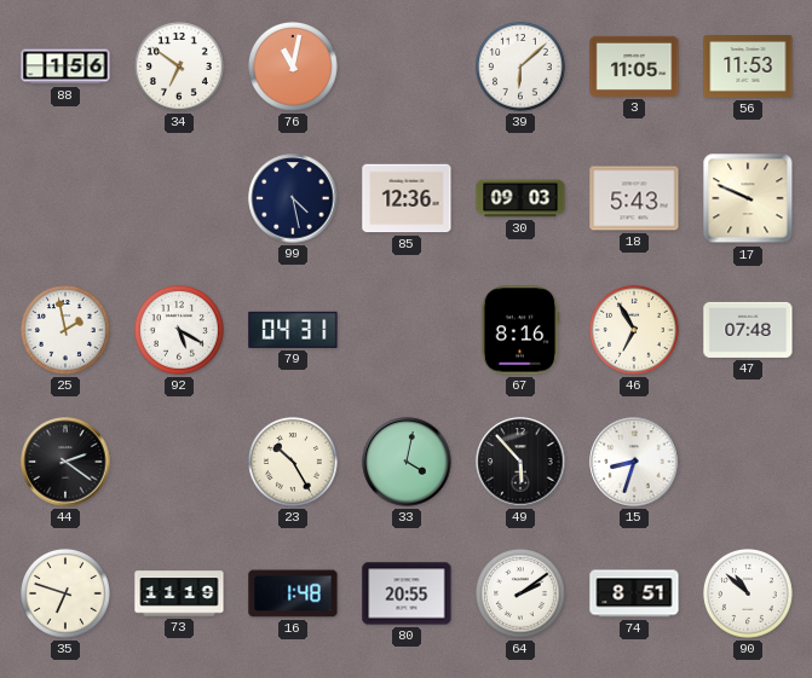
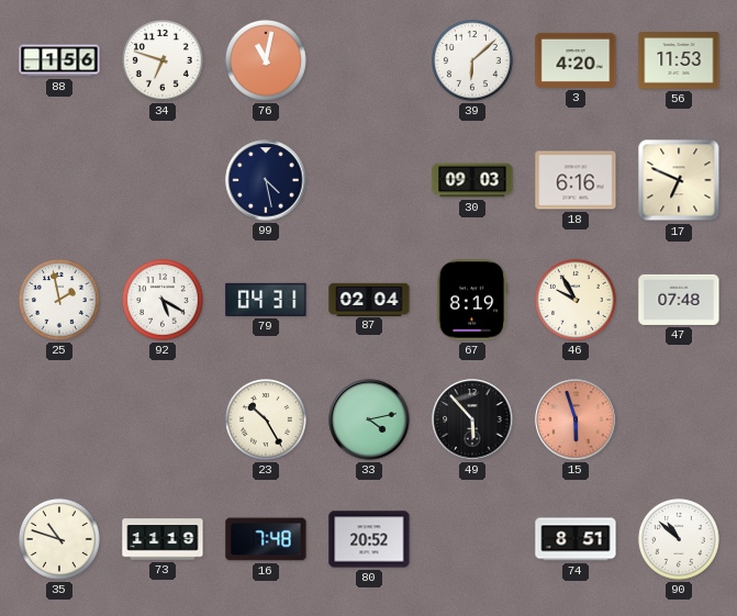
34: 6:51 -> 6:48 (163, 60)
3: 11:05 -> 4:20 (576, 60)
85: 12:36 -> none (407, 198)
18: 5:43 -> 6:16 (576, 180)
17: 9:49 -> 6:49 (679, 180)
87: none -> 02:04 (369, 299)
67: 8:16 -> 8:19 (472, 300)
46: 6:55 -> 9:55 (576, 300)
44: 2:21 -> none (65, 462)
33: 4:02 -> 4:13 (369, 419)
15: 8:33 -> 5:57 (576, 419)
15 dial: white -> salmon (576, 419)
35: 6:48 -> 10:48 (59, 539)
16: 1:48 -> 7:48 (266, 539)
80: 20:55 -> 20:52 (369, 539)
64: 2:09 -> none (520, 593)
